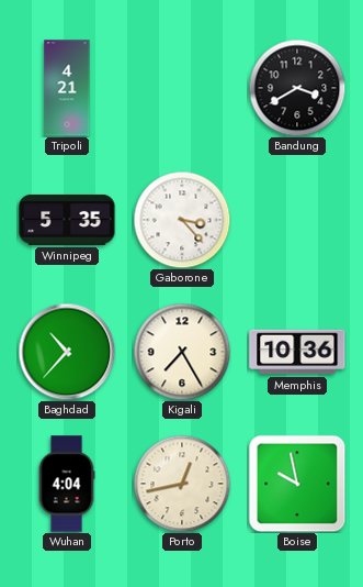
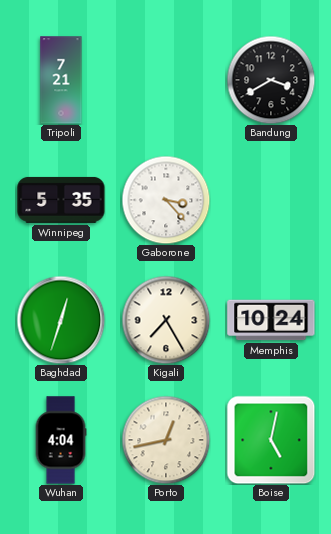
Tripoli: 4:21 -> 7:21 (61, 80)
Baghdad: 10:37 -> 12:33 (61, 320)
Memphis: 10:36 -> 10:24 (271, 320)
Boise: 9:58 -> 5:02 (271, 440)
